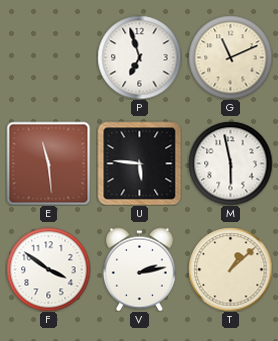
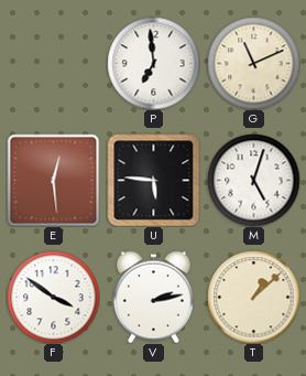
P: 6:57 -> 6:59 (153, 63)
E: 11:29 -> 12:29 (53, 180)
M: 5:58 -> 5:03 (253, 180)
